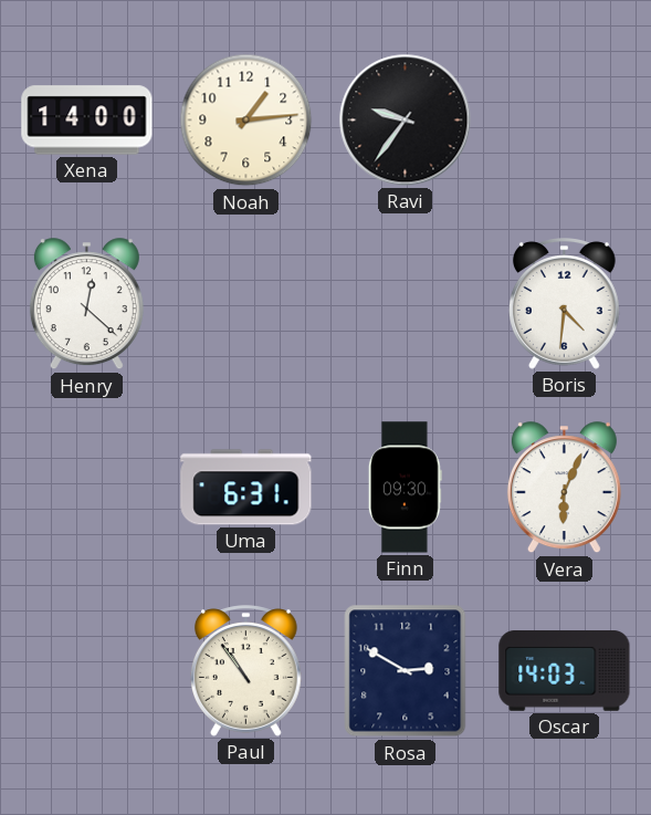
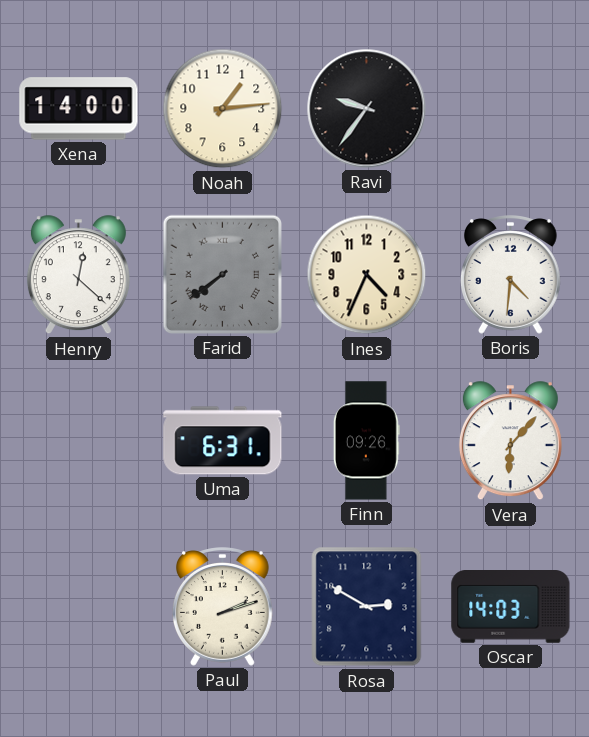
Farid: none -> 7:39 (222, 274)
Ines: none -> 4:34 (367, 275)
Finn: 09:30 -> 09:26 (366, 441)
Vera: 6:04 -> 6:07 (510, 441)
Paul: 10:54 -> 2:12 (222, 607)
